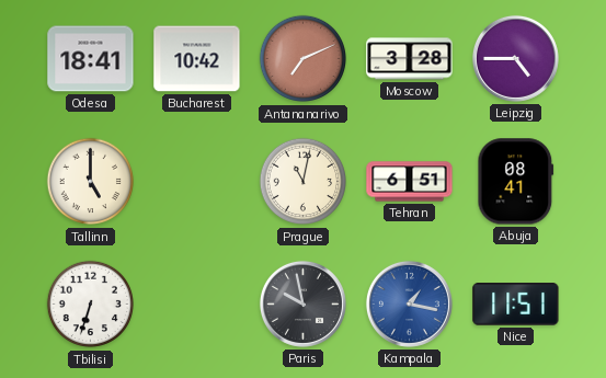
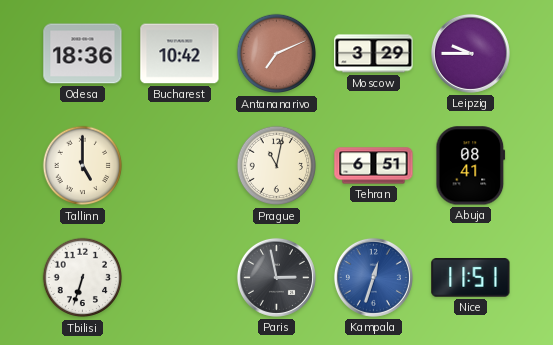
Odesa: 18:41 -> 18:36 (83, 54)
Moscow: 3:28 -> 3:29 (374, 54)
Leipzig: 4:45 -> 9:45 (470, 53)
Paris: 9:58 -> 2:58 (276, 277)
Kampala: 1:17 -> 12:33 (373, 277)
